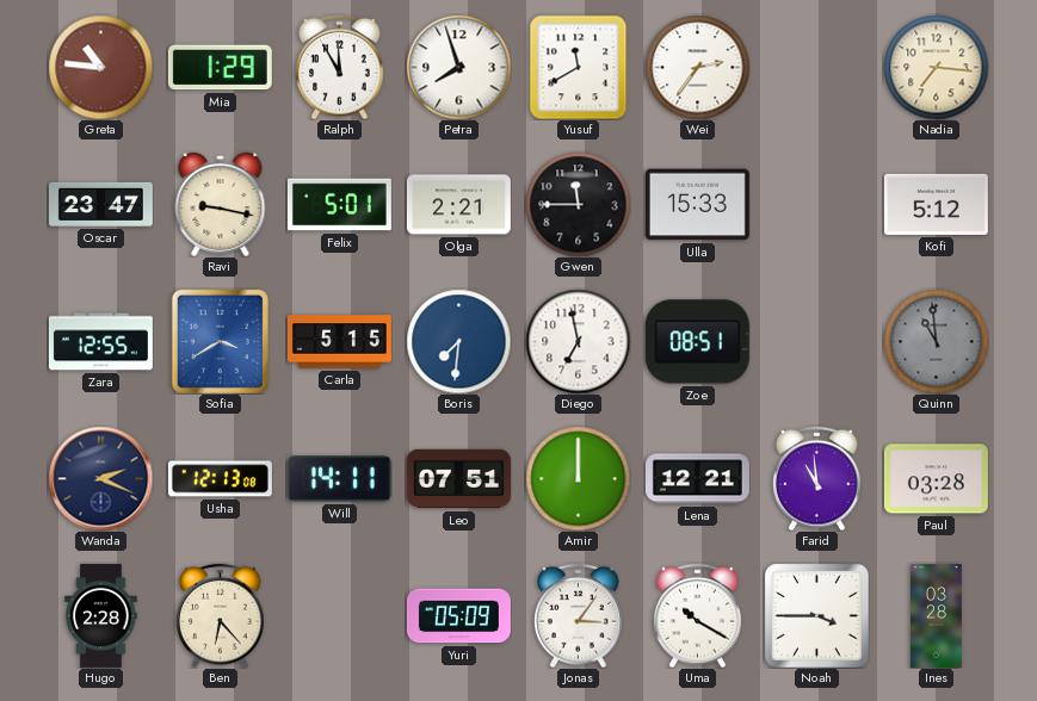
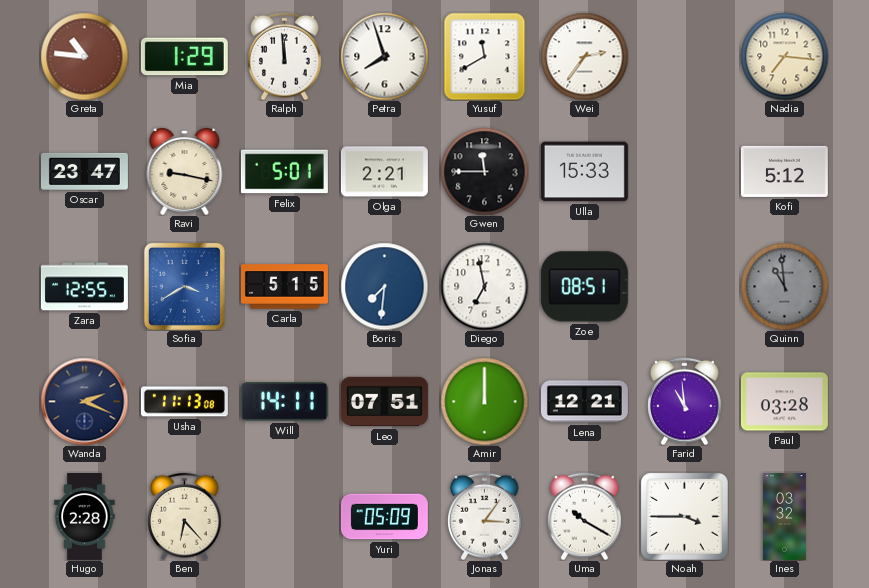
Ralph: 11:55 -> 11:59 (285, 56)
Usha: 12:13 -> 11:13 (184, 402)
Ines: 03:28 -> 03:32 (785, 516)
